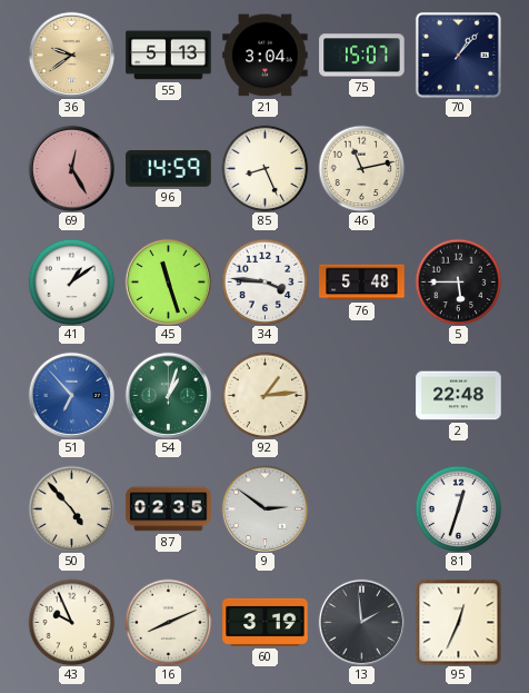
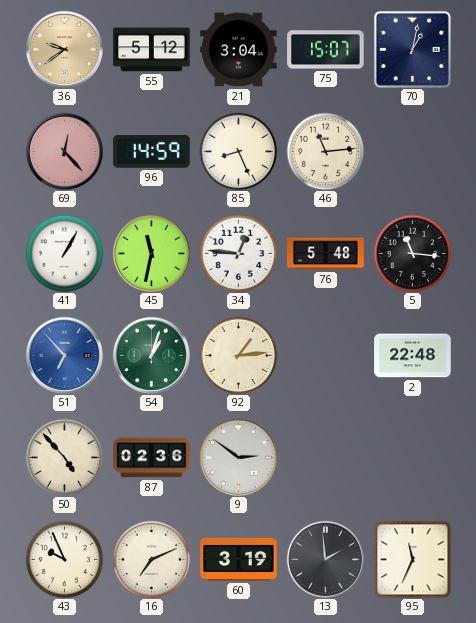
55: 5:13 -> 5:12 (152, 50)
70: 1:07 -> 1:02 (412, 49)
69: 12:25 -> 12:23 (64, 151)
46: 11:13 -> 11:14 (325, 151)
41: 1:09 -> 1:05 (64, 253)
45: 11:27 -> 11:32 (151, 253)
34: 3:46 -> 12:46 (238, 253)
5: 5:45 -> 11:16 (412, 253)
87: 02:35 -> 02:36 (152, 458)
81: 12:33 -> none (458, 508)
16: 8:11 -> 7:11 (151, 559)
95: 12:34 -> 11:34 (412, 559)
